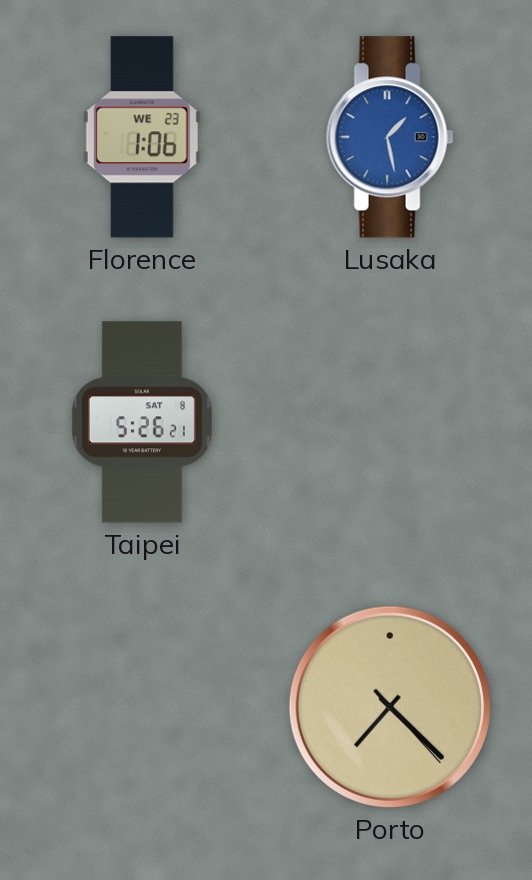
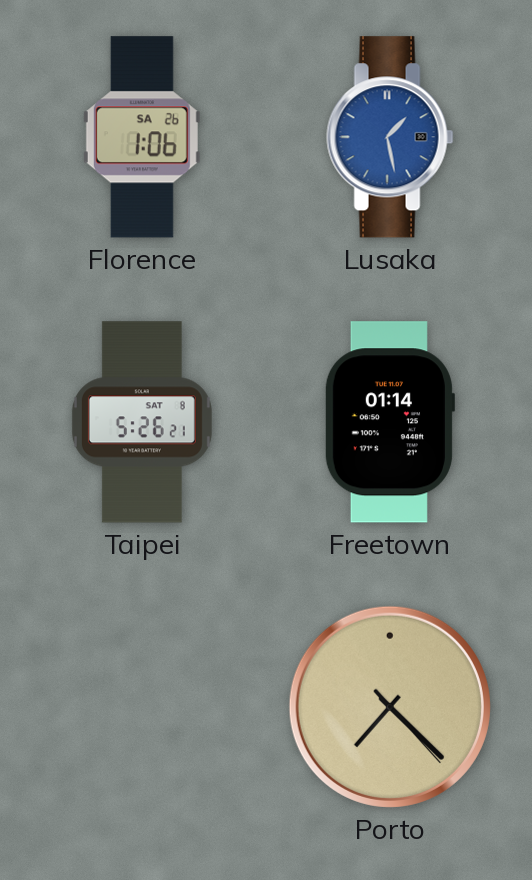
Florence date: WE 23 -> SA 26 (142, 137)
Freetown: none -> 01:14 (389, 422)
